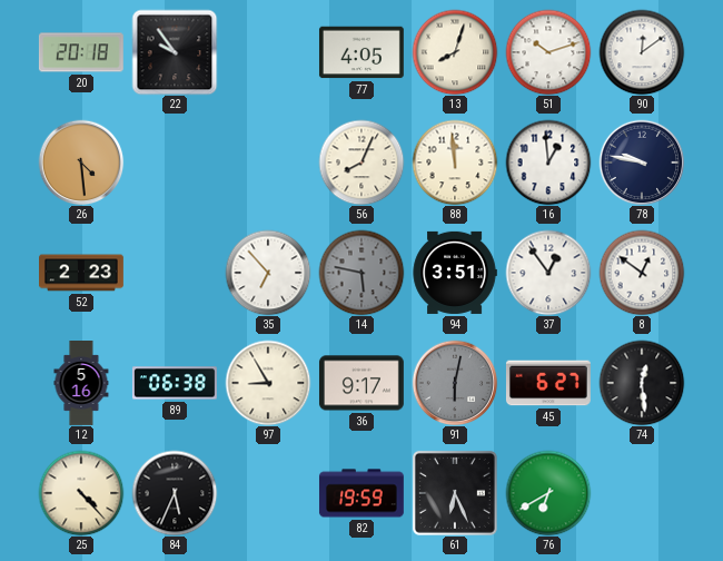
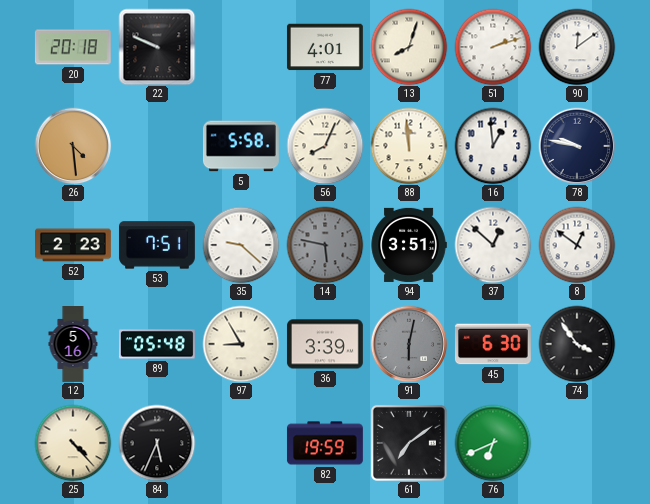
22: 9:54 -> 9:49 (157, 47)
77: 4:05 -> 4:01 (325, 47)
51: 10:12 -> 2:12 (493, 47)
5: none -> 5:58 (241, 146)
53: none -> 7:51 (157, 245)
35: 6:53 -> 9:22 (241, 245)
37: 12:54 -> 12:52 (493, 245)
89: 06:38 -> 05:48 (157, 344)
36: 9:17 -> 3:39 (325, 344)
45: 6:27 -> 6:30 (493, 344)
74: 12:29 -> 3:54 (577, 344)
61: 6:26 -> 7:09 (409, 443)
76: 6:40 -> 6:41 (493, 443)
